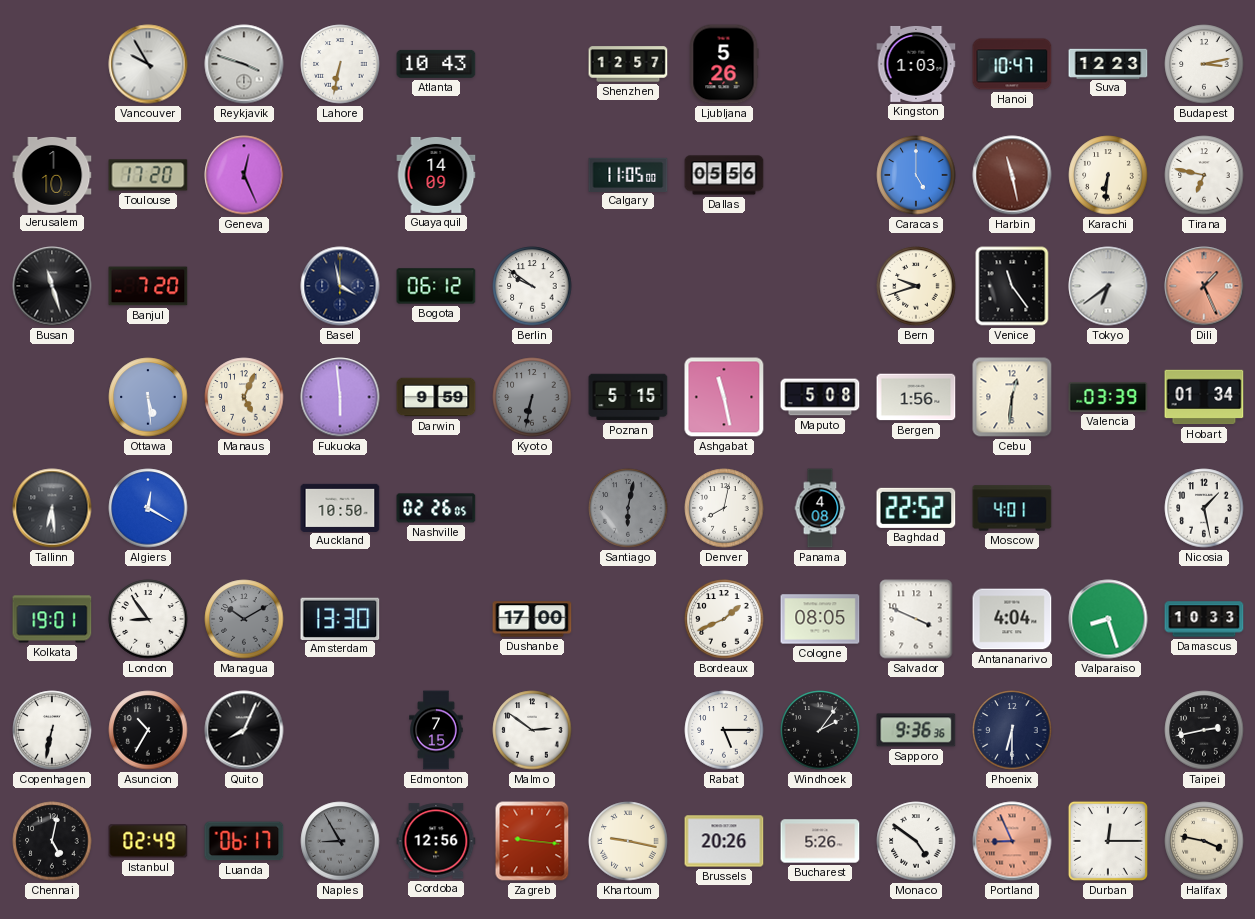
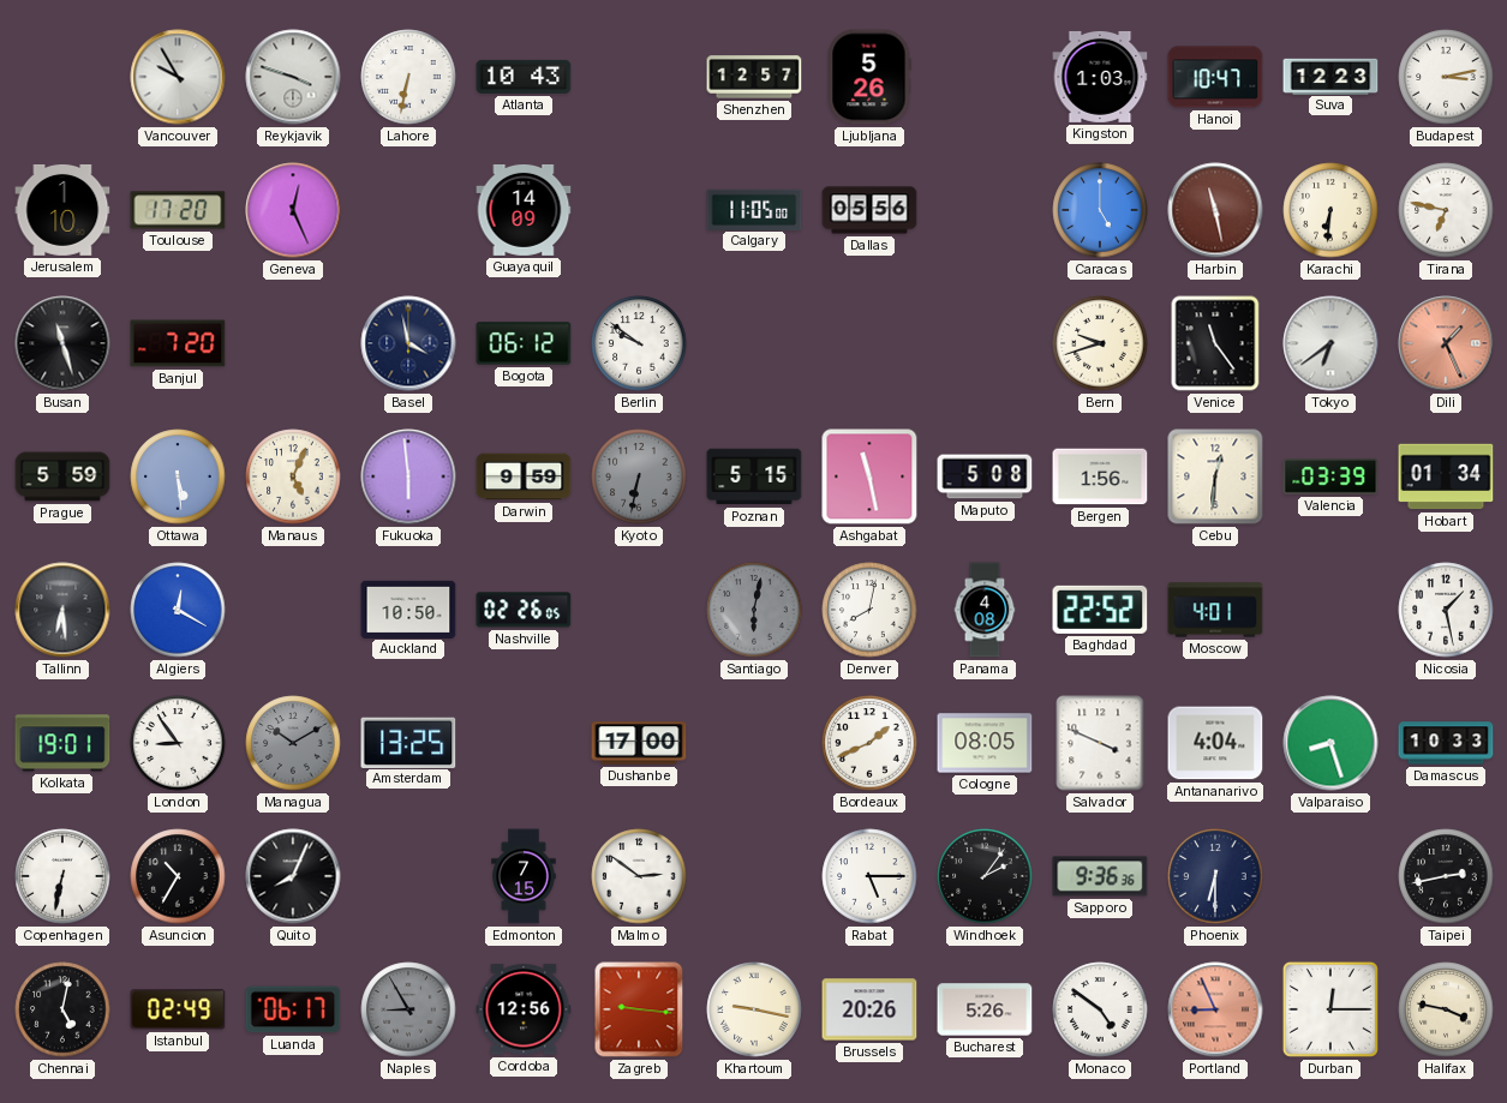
Prague: none -> 5:59 (62, 476)
Amsterdam: 13:30 -> 13:25 (408, 742)
